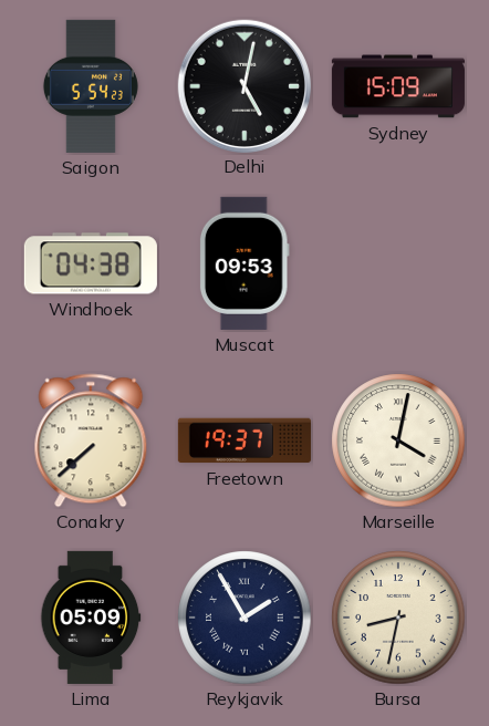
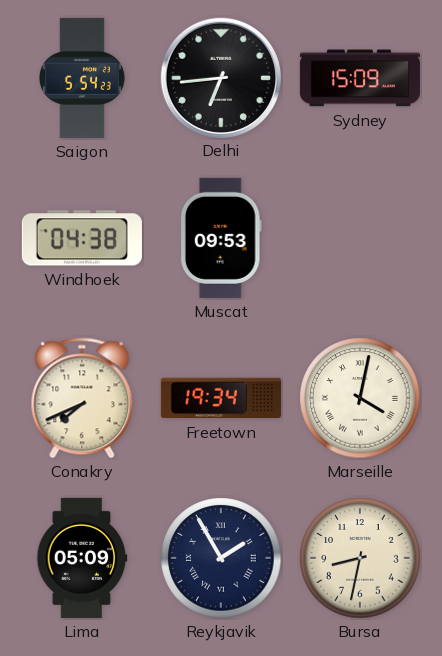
Delhi: 5:02 -> 6:44 (220, 77)
Conakry: 7:38 -> 7:41 (82, 398)
Freetown: 19:37 -> 19:34 (221, 398)
